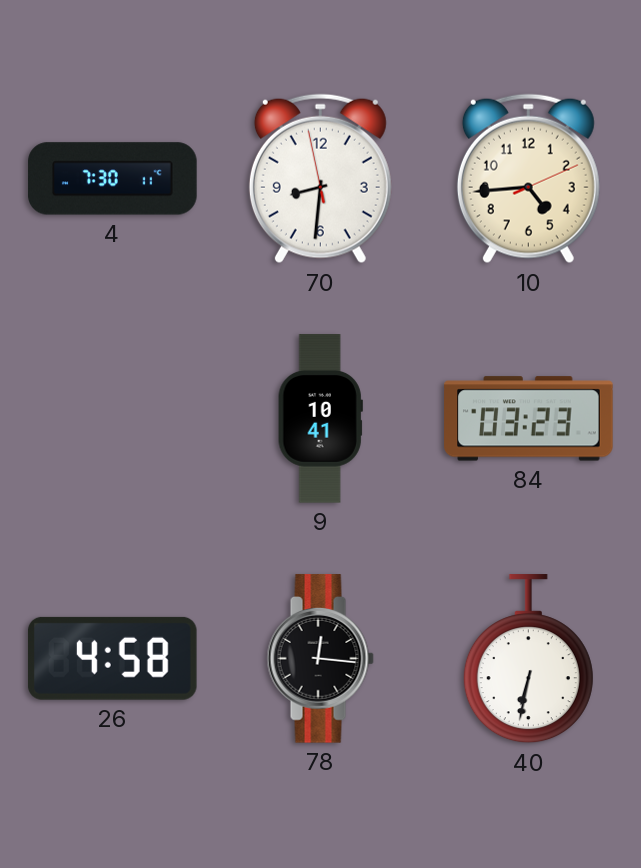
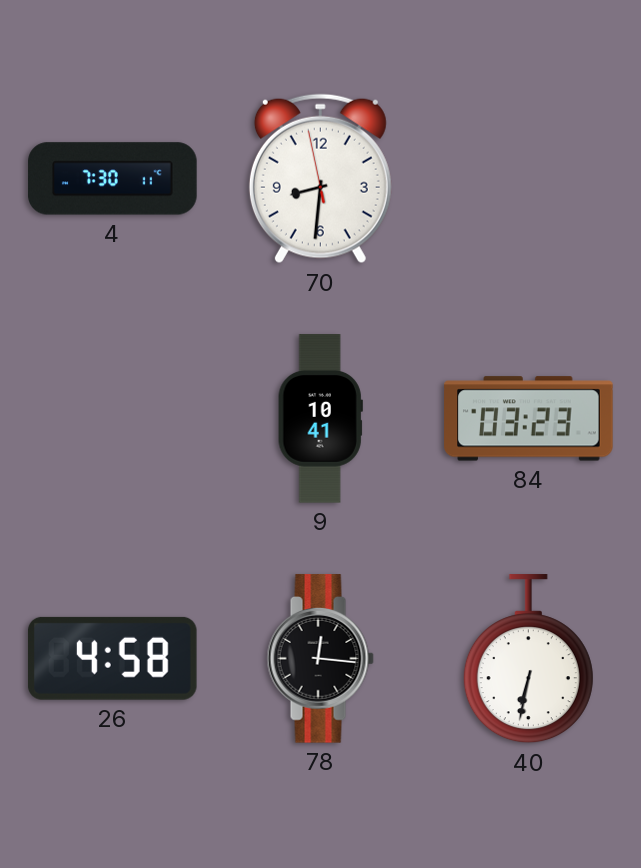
10: 4:44 -> none (528, 179)
